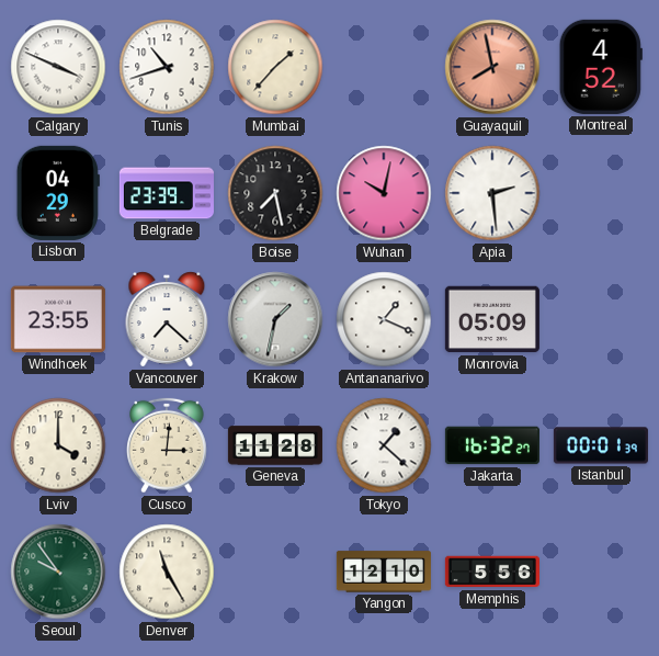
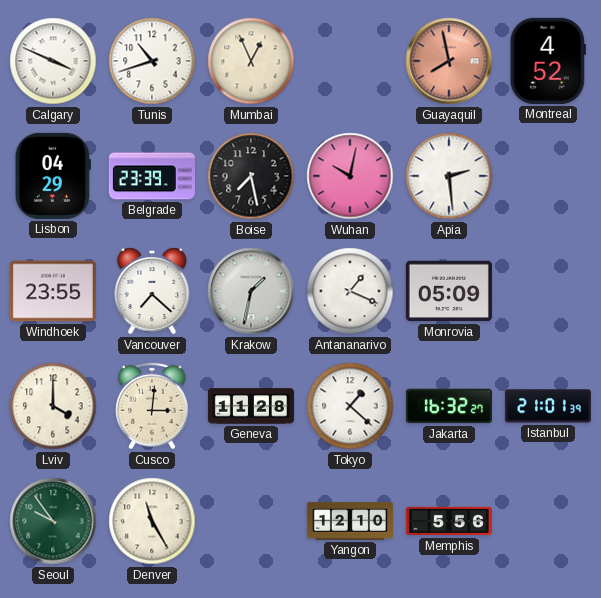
Mumbai: 1:37 -> 12:56 (251, 61)
Istanbul: 00:01 -> 21:01 (548, 406)
